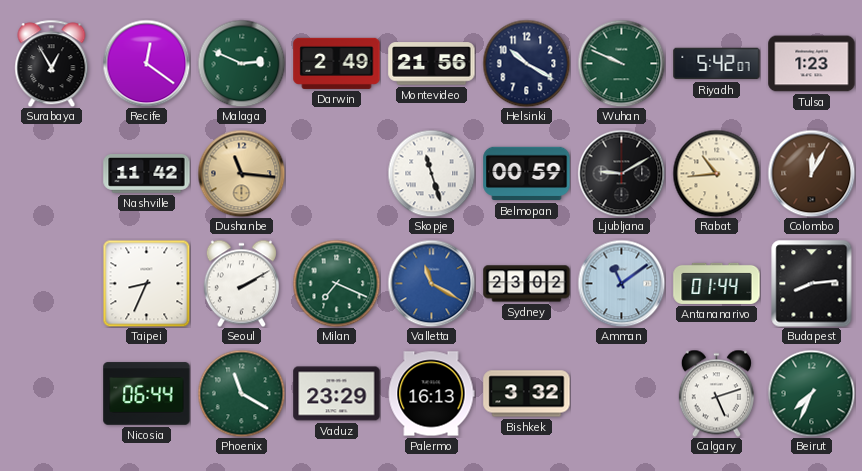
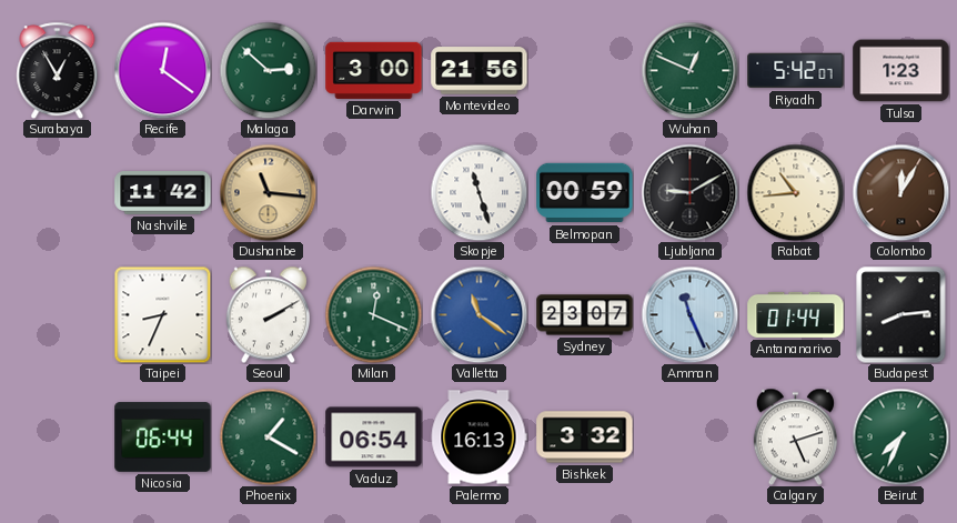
Malaga: 2:49 -> 2:52 (268, 70)
Darwin: 2:49 -> 3:00 (374, 70)
Helsinki: 10:20 -> none (526, 63)
Wuhan: 9:49 -> 12:49 (689, 70)
Milan: 7:19 -> 12:19 (373, 314)
Valletta: 11:20 -> 11:21 (478, 314)
Sydney: 23:02 -> 23:07 (585, 315)
Amman: 11:09 -> 11:26 (689, 314)
Phoenix: 11:20 -> 1:20 (268, 436)
Vaduz: 23:29 -> 06:54 (374, 437)
